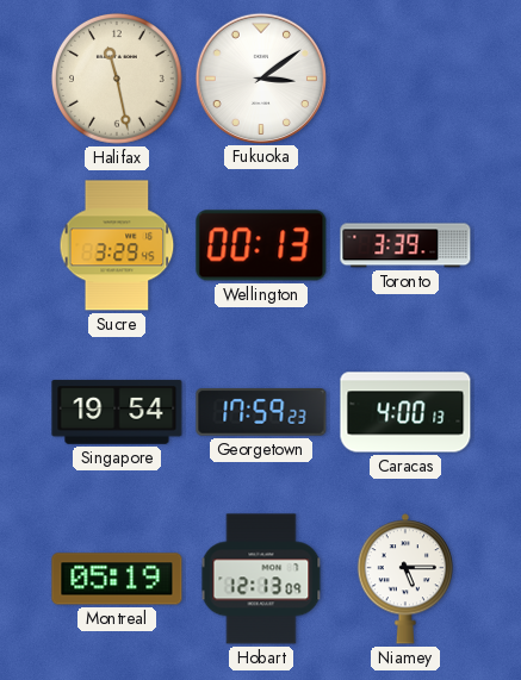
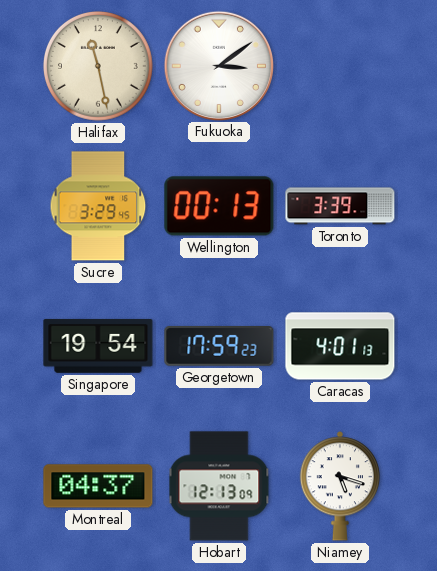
Caracas: 4:00 -> 4:01 (340, 346)
Montreal: 05:19 -> 04:37 (98, 486)
Niamey: 5:15 -> 5:18 (339, 486)
